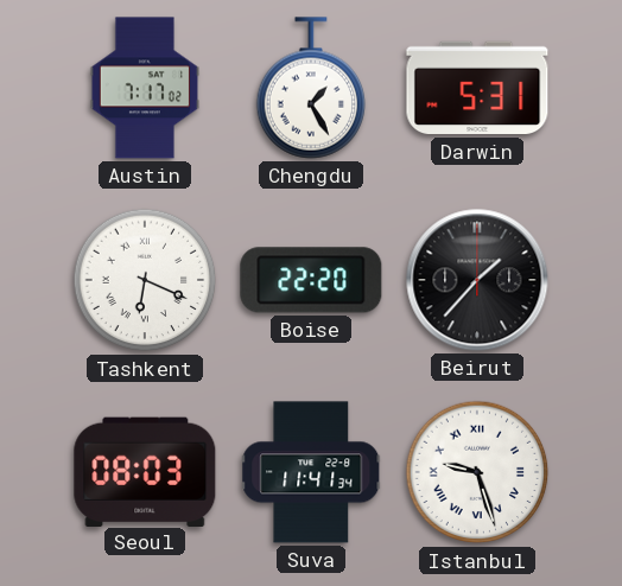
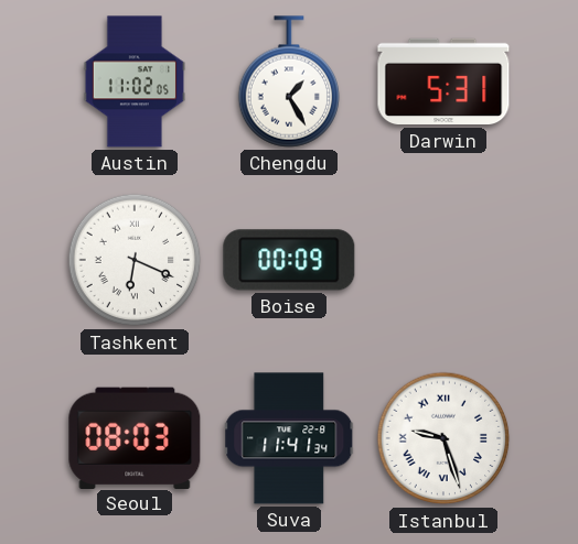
Austin: 7:17 -> 11:02 (135, 81)
Boise: 22:20 -> 00:09 (289, 260)
Beirut: 1:37 -> none (477, 280)
